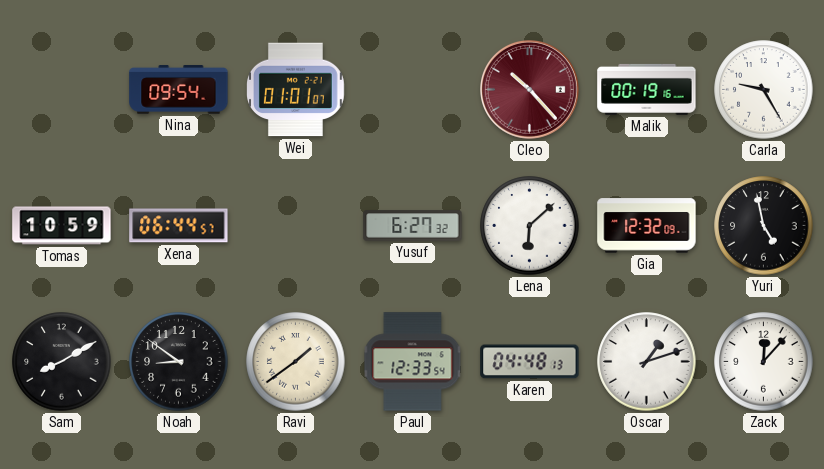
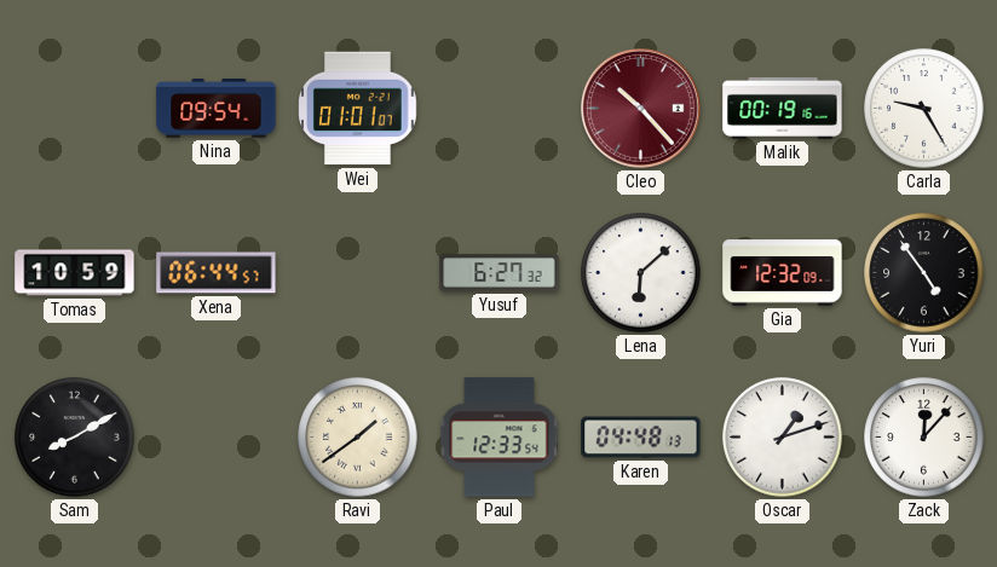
Yuri: 4:58 -> 4:54 (924, 273)
Noah: 8:51 -> none (179, 362)
